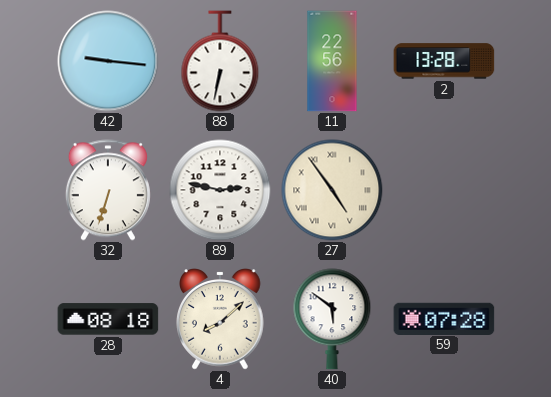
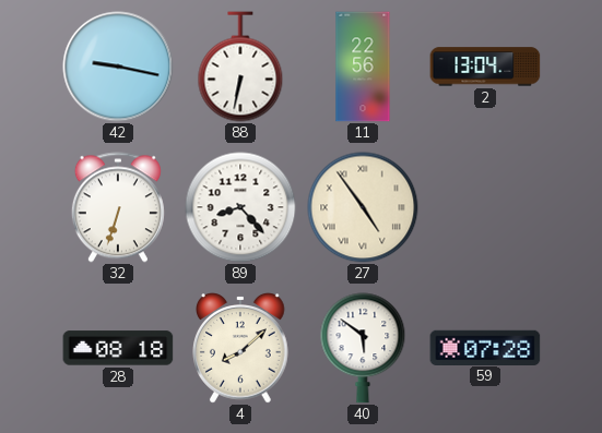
42: 9:16 -> 9:17 (118, 67)
2: 13:28 -> 13:04 (485, 67)
89: 2:47 -> 8:23 (240, 207)
